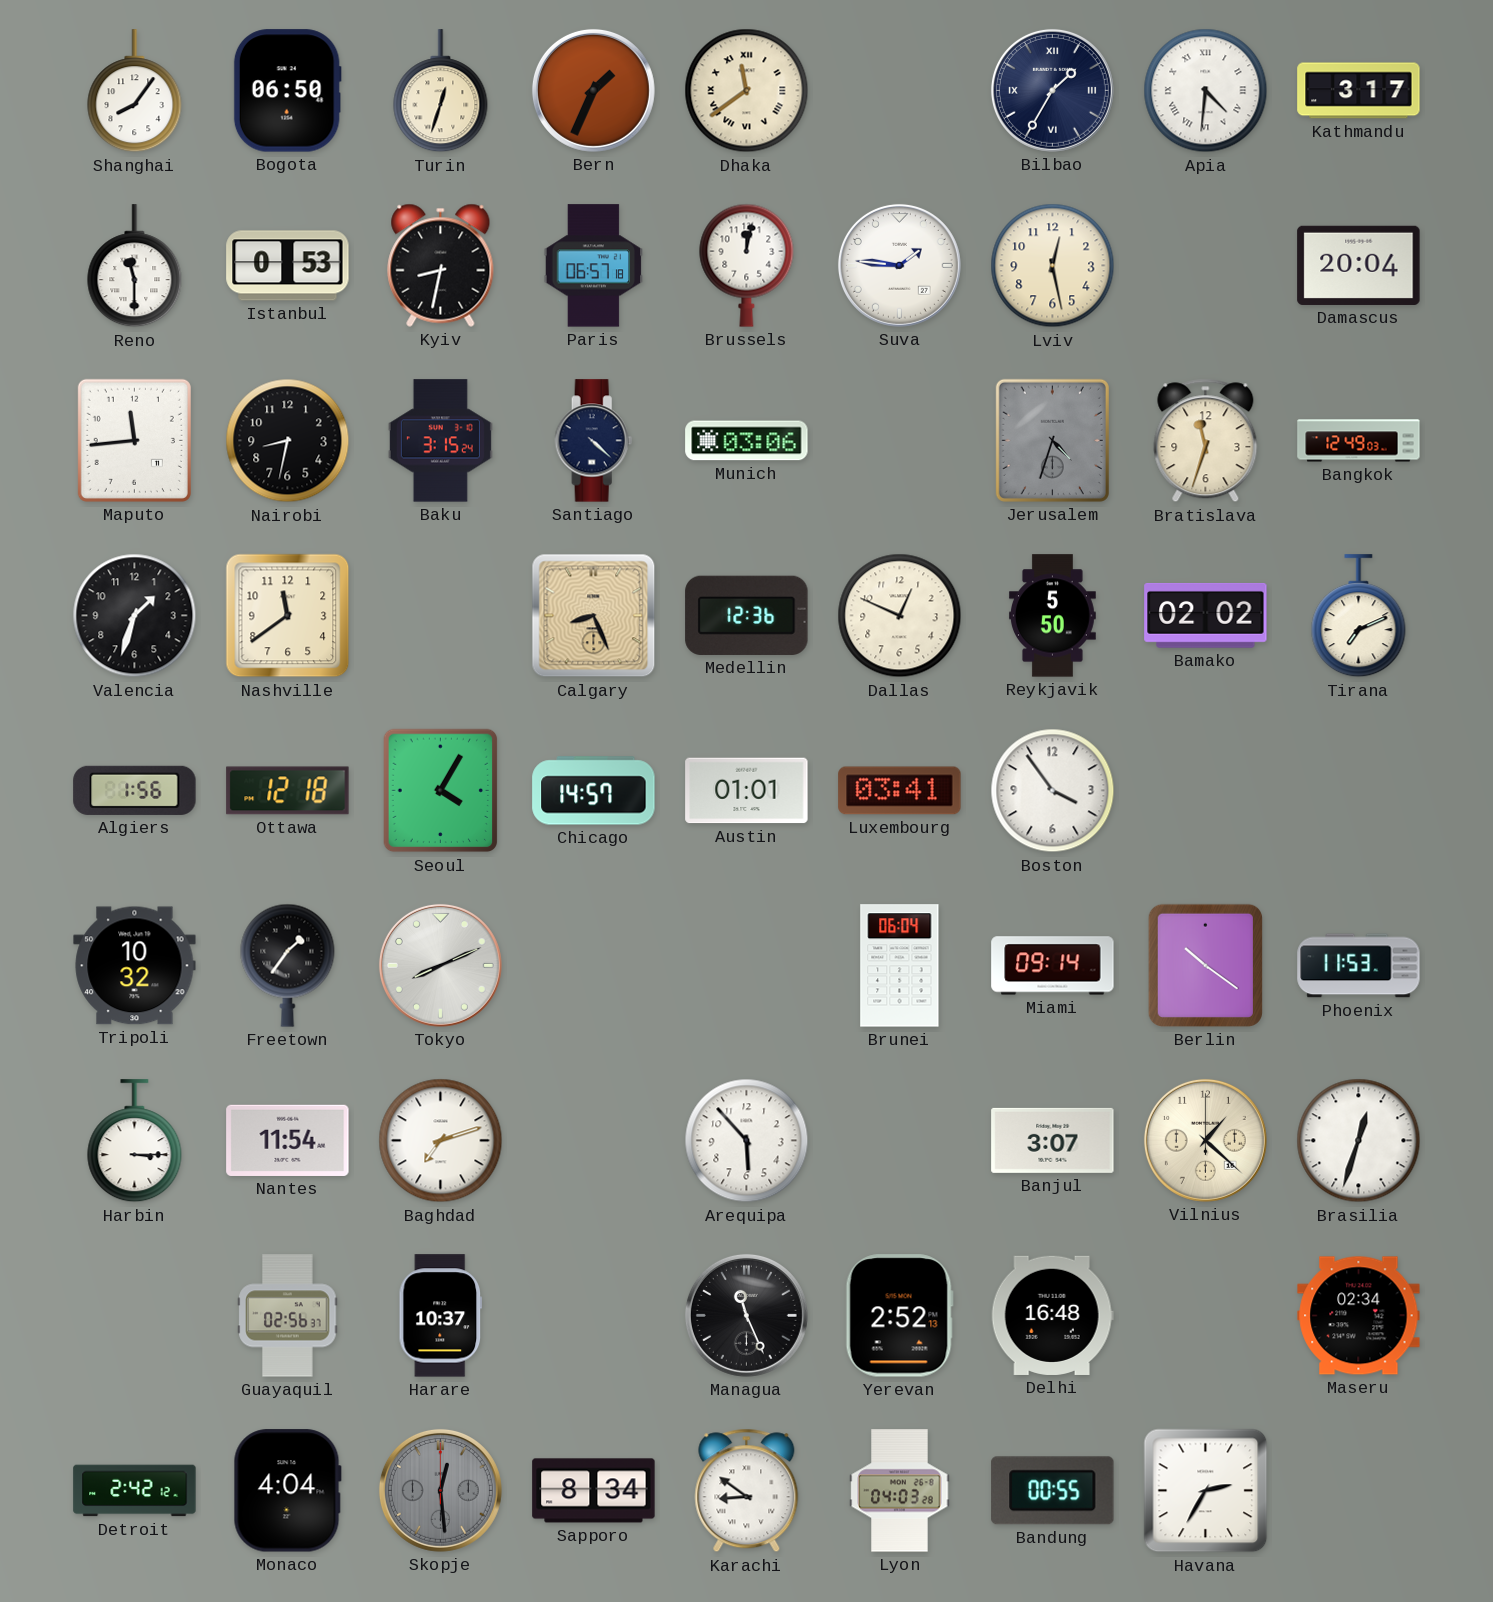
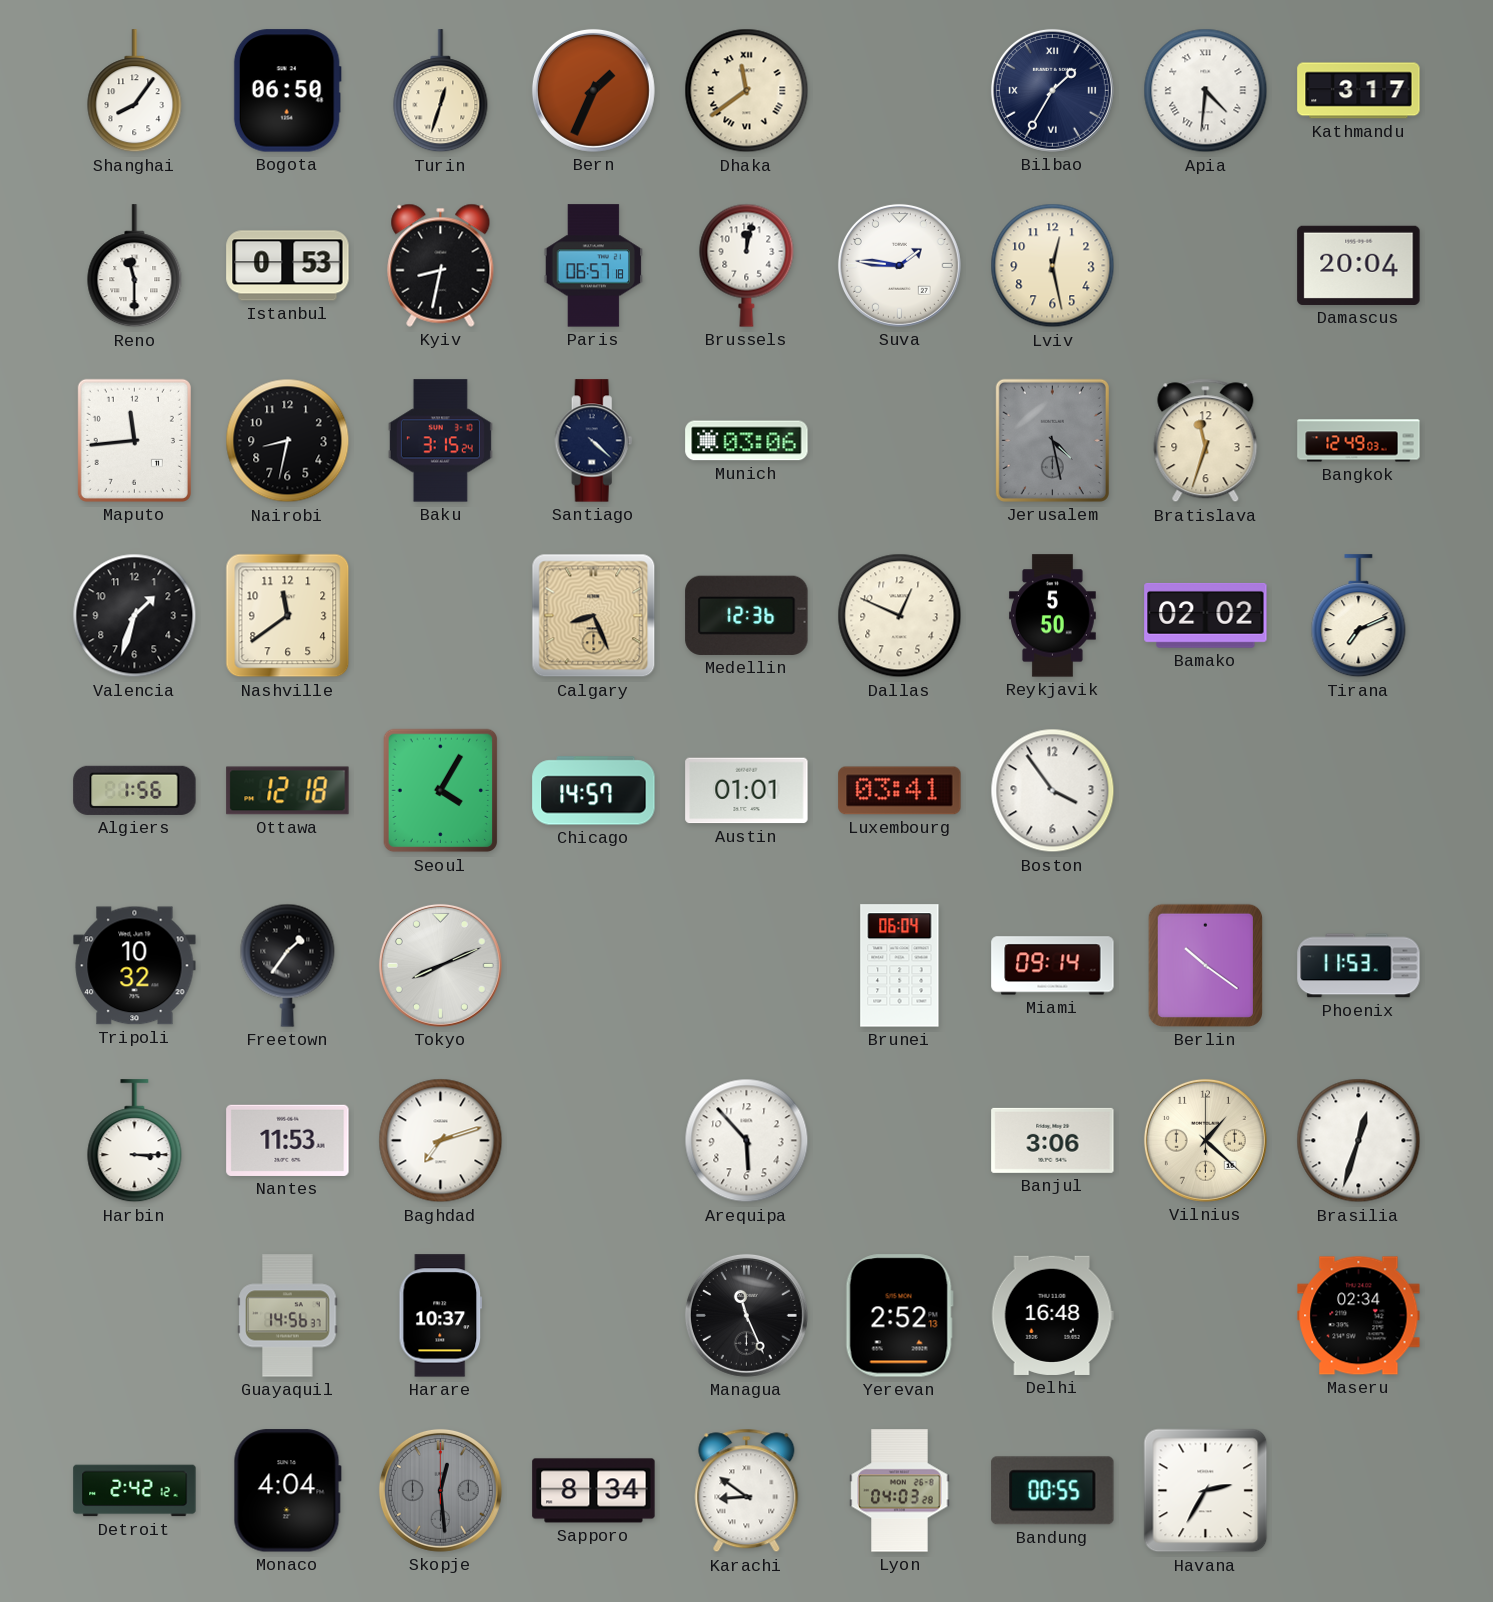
Jerusalem: 4:33 -> 4:28 (1052, 440)
Nantes: 11:54 -> 11:53 (288, 1140)
Banjul: 3:07 -> 3:06 (1053, 1140)
Guayaquil: 02:56 -> 14:56 (288, 1316)
